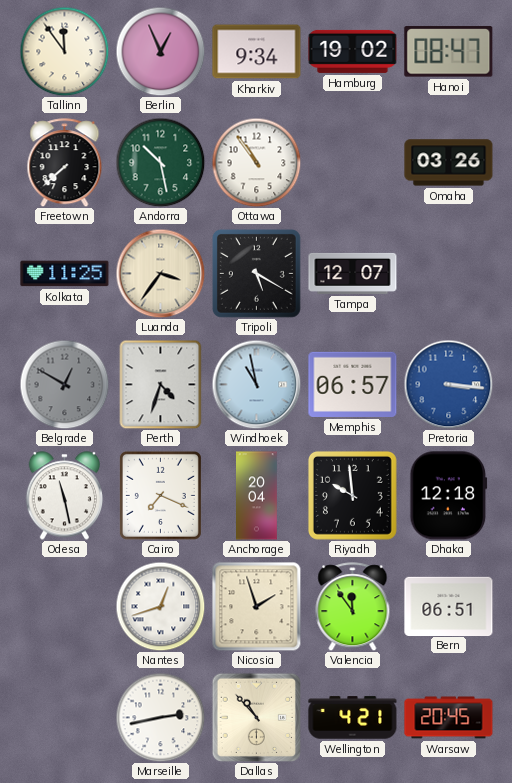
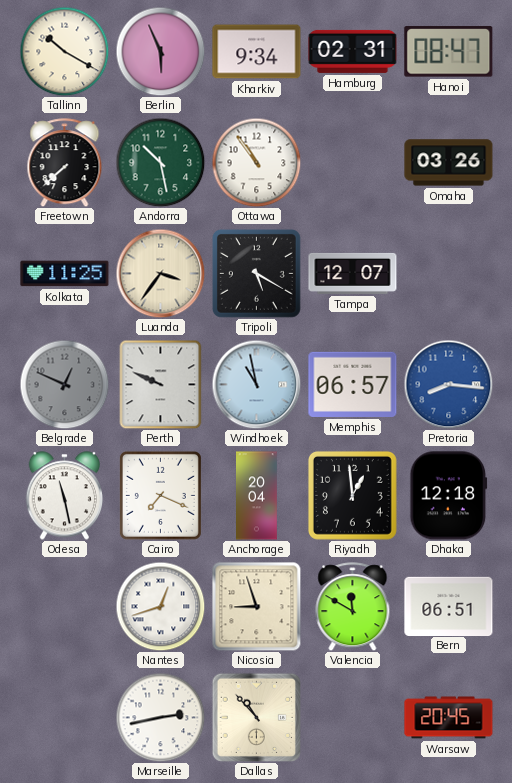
Tallinn: 11:54 -> 10:20 (64, 51)
Berlin: 12:56 -> 5:56 (160, 51)
Hamburg: 19:02 -> 02:31 (353, 51)
Belgrade: 12:50 -> 12:49 (64, 384)
Perth: 4:33 -> 9:49 (161, 384)
Pretoria: 3:16 -> 8:16 (448, 384)
Riyadh: 9:59 -> 12:59 (352, 495)
Nicosia: 1:57 -> 8:57 (256, 606)
Valencia: 11:54 -> 11:50 (353, 607)
Wellington: 4:21 -> none (353, 718)
